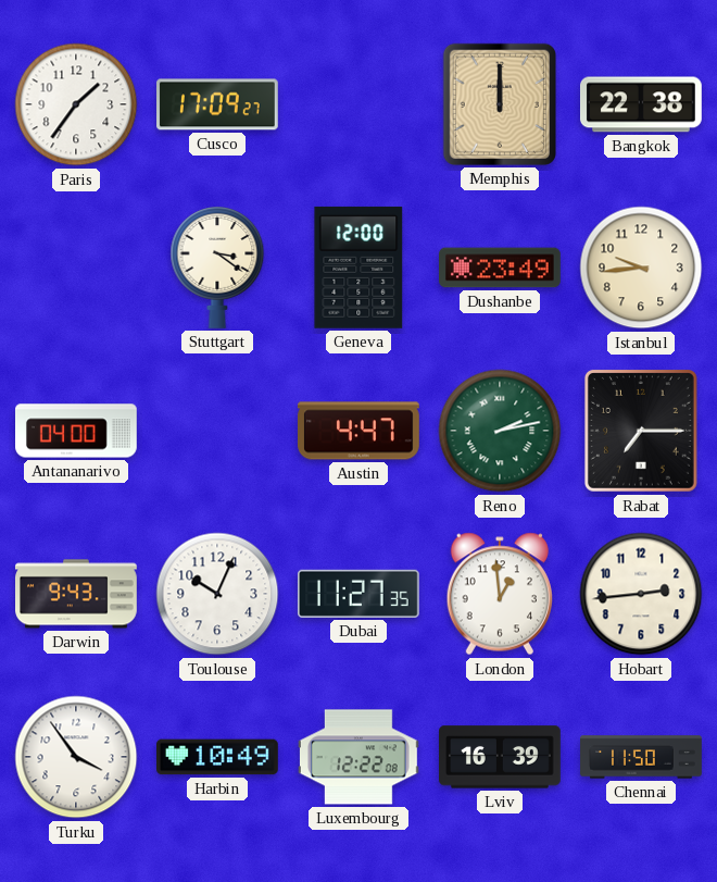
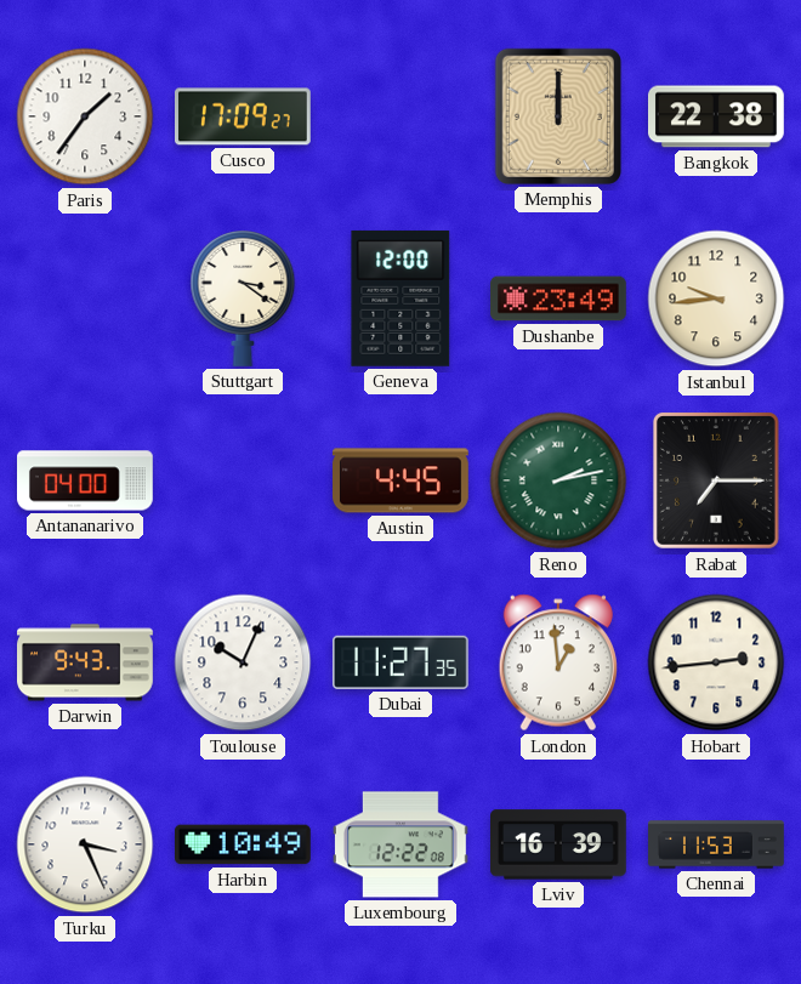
Austin: 4:47 -> 4:45 (402, 480)
Turku: 3:54 -> 3:26 (85, 844)
Chennai: 11:50 -> 11:53 (717, 844)
